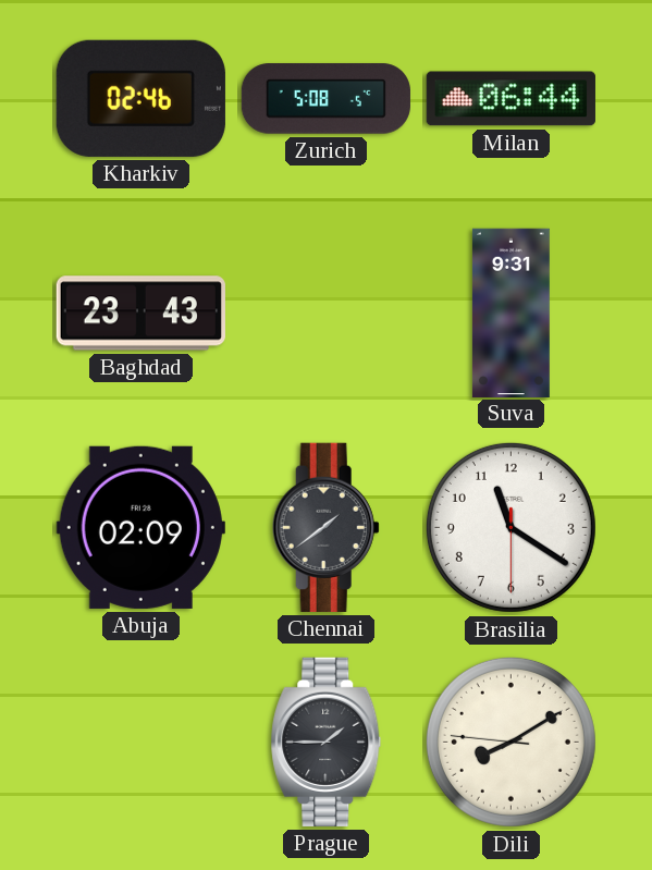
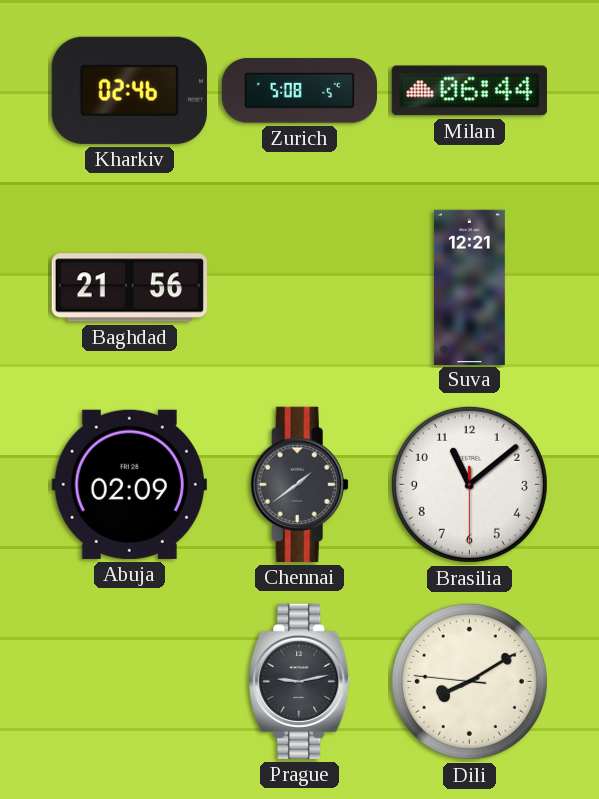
Baghdad: 23:43 -> 21:56 (129, 288)
Suva: 9:31 -> 12:21 (469, 287)
Brasilia: 11:20 -> 11:08 (469, 484)
Prague: 1:45 -> 9:13 (300, 681)
